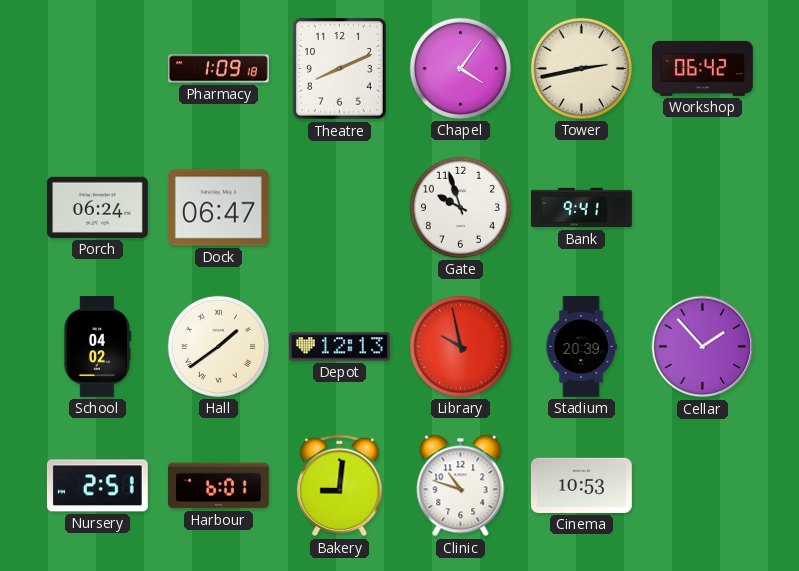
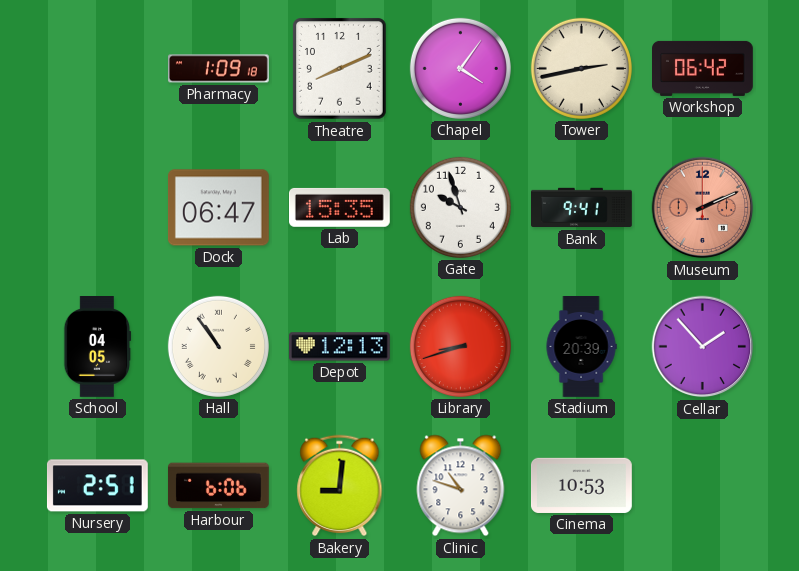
Porch: 06:24 -> none (97, 207)
Lab: none -> 15:35 (339, 207)
Museum: none -> 2:11 (703, 208)
School: 04:02 -> 04:05 (98, 347)
Hall: 1:39 -> 10:54 (218, 346)
Library: 9:58 -> 8:42 (460, 346)
Harbour: 6:01 -> 6:06 (218, 486)
